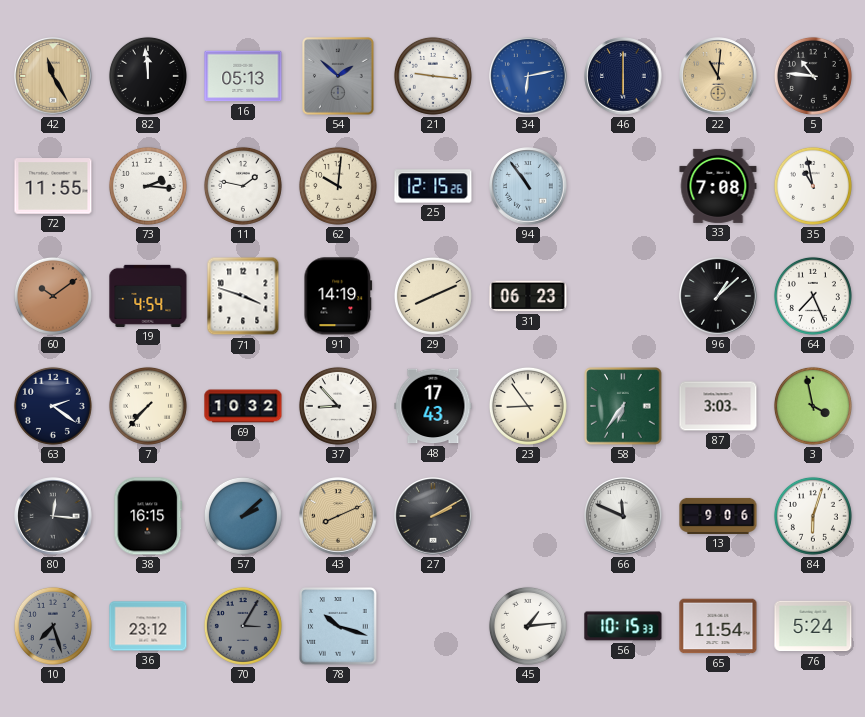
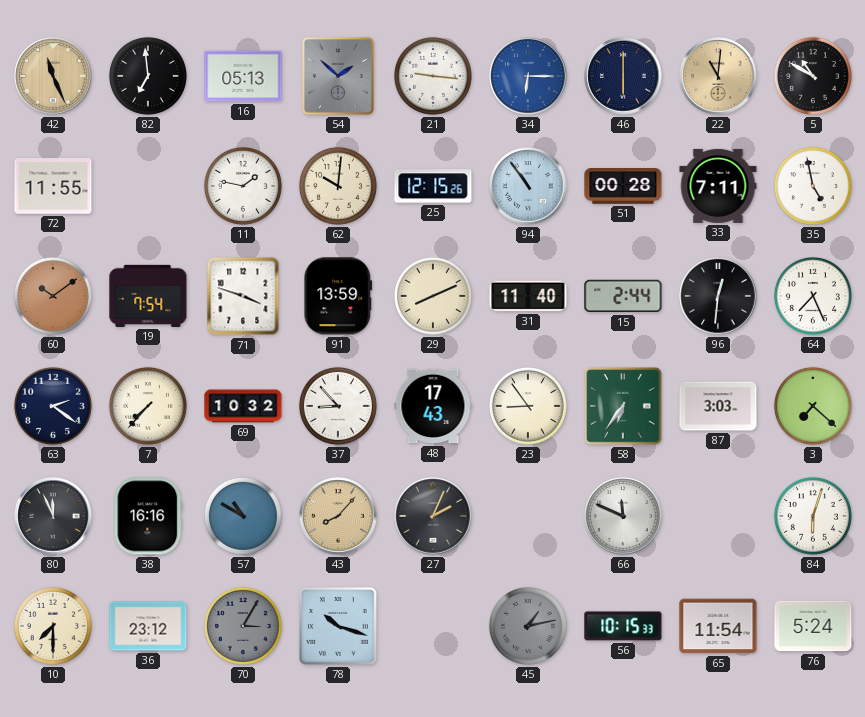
42: 11:25 -> 11:26 (53, 76)
82: 11:59 -> 6:59 (148, 76)
34: 6:13 -> 6:15 (528, 76)
5: 10:46 -> 10:50 (813, 76)
73: 2:16 -> none (148, 186)
51: none -> 00:28 (623, 187)
33: 7:08 -> 7:11 (718, 186)
35: 10:58 -> 4:58 (813, 186)
19: 4:54 -> 7:54 (148, 296)
91: 14:19 -> 13:59 (338, 296)
31: 06:23 -> 11:40 (528, 296)
15: none -> 2:44 (623, 296)
96: 1:08 -> 12:31 (718, 296)
3: 3:58 -> 7:22 (813, 406)
80: 12:16 -> 11:56 (53, 516)
38: 16:15 -> 16:16 (148, 516)
57: 2:08 -> 10:50 (243, 516)
43: 8:11 -> 8:07 (338, 516)
27: 2:10 -> 2:04 (433, 516)
13: 9:06 -> none (718, 516)
10: 7:27 -> 7:30 (53, 626)
10 dial: grey -> cream (53, 626)
45: 1:14 -> 1:13 (528, 626)
45 dial: white -> grey (528, 626)
